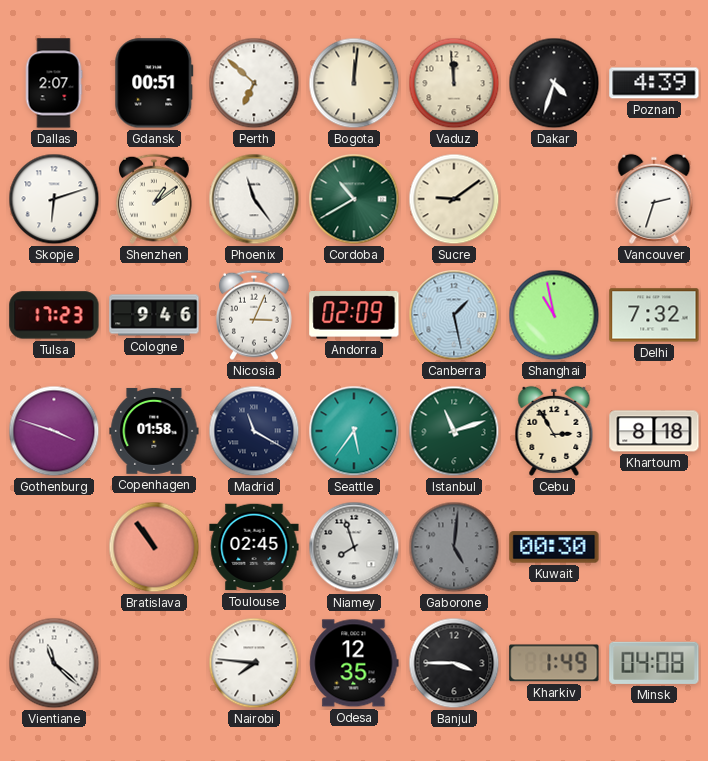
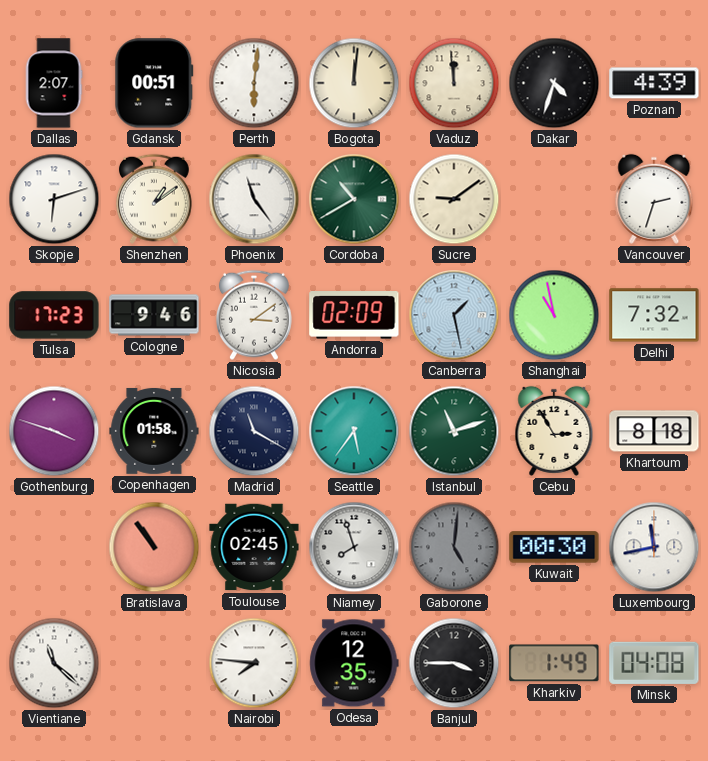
Perth: 6:52 -> 6:01 (254, 83)
Nicosia: 3:04 -> 3:09 (254, 315)
Luxembourg: none -> 11:43 (654, 547)
